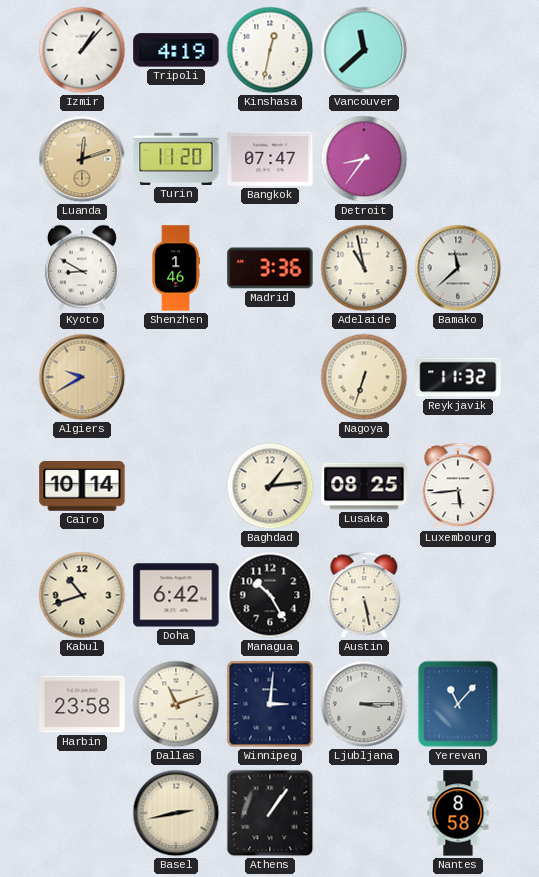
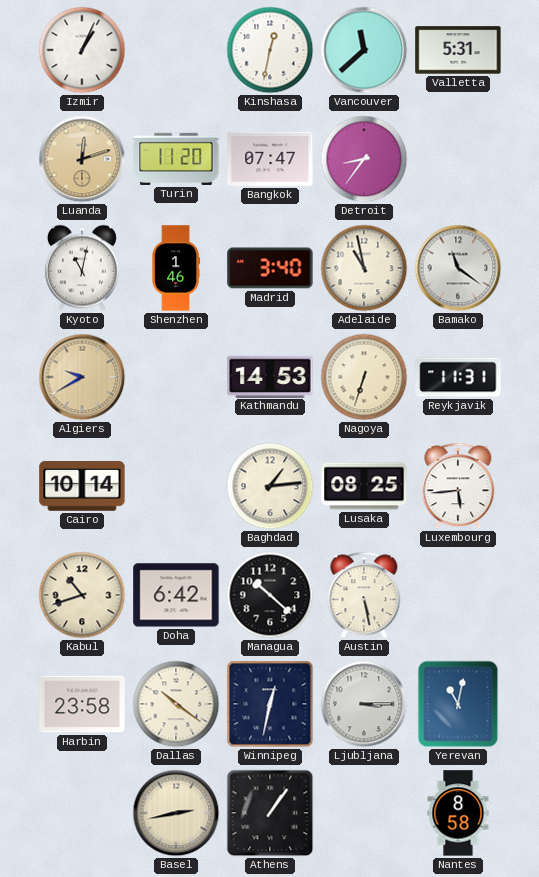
Izmir: 1:07 -> 1:04 (82, 50)
Tripoli: 4:19 -> none (176, 50)
Valletta: none -> 5:31 (458, 50)
Kyoto: 8:50 -> 11:02 (82, 268)
Madrid: 3:36 -> 3:40 (270, 268)
Bamako: 11:38 -> 11:21 (458, 268)
Kathmandu: none -> 14:53 (270, 376)
Reykjavik: 11:32 -> 11:31 (458, 377)
Managua: 10:25 -> 10:22 (270, 595)
Dallas: 11:12 -> 10:21 (176, 704)
Winnipeg: 3:01 -> 12:32 (270, 704)
Yerevan: 11:07 -> 11:02 (458, 704)
